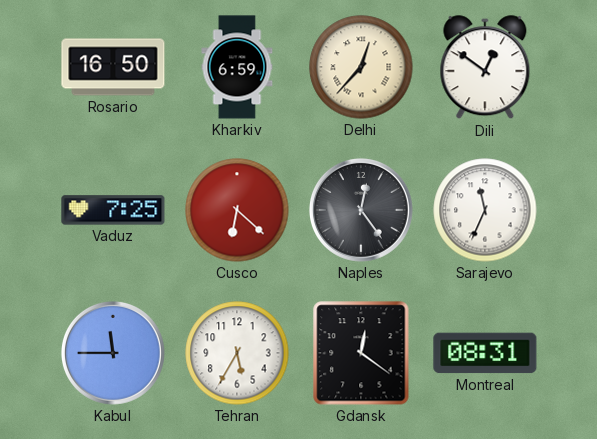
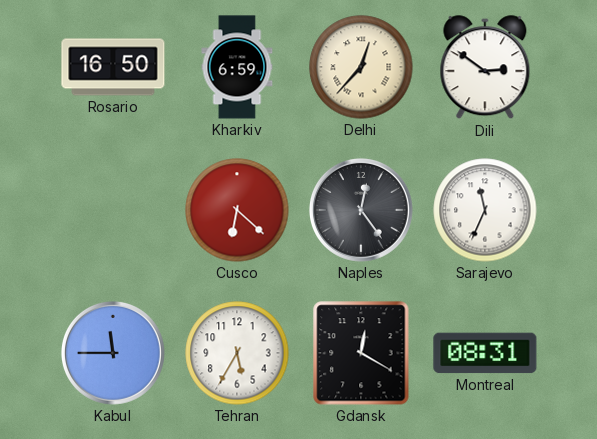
Dili: 12:51 -> 2:51 (485, 68)
Vaduz: 7:25 -> none (113, 210)
Gdansk: 12:21 -> 12:20 (361, 353)
